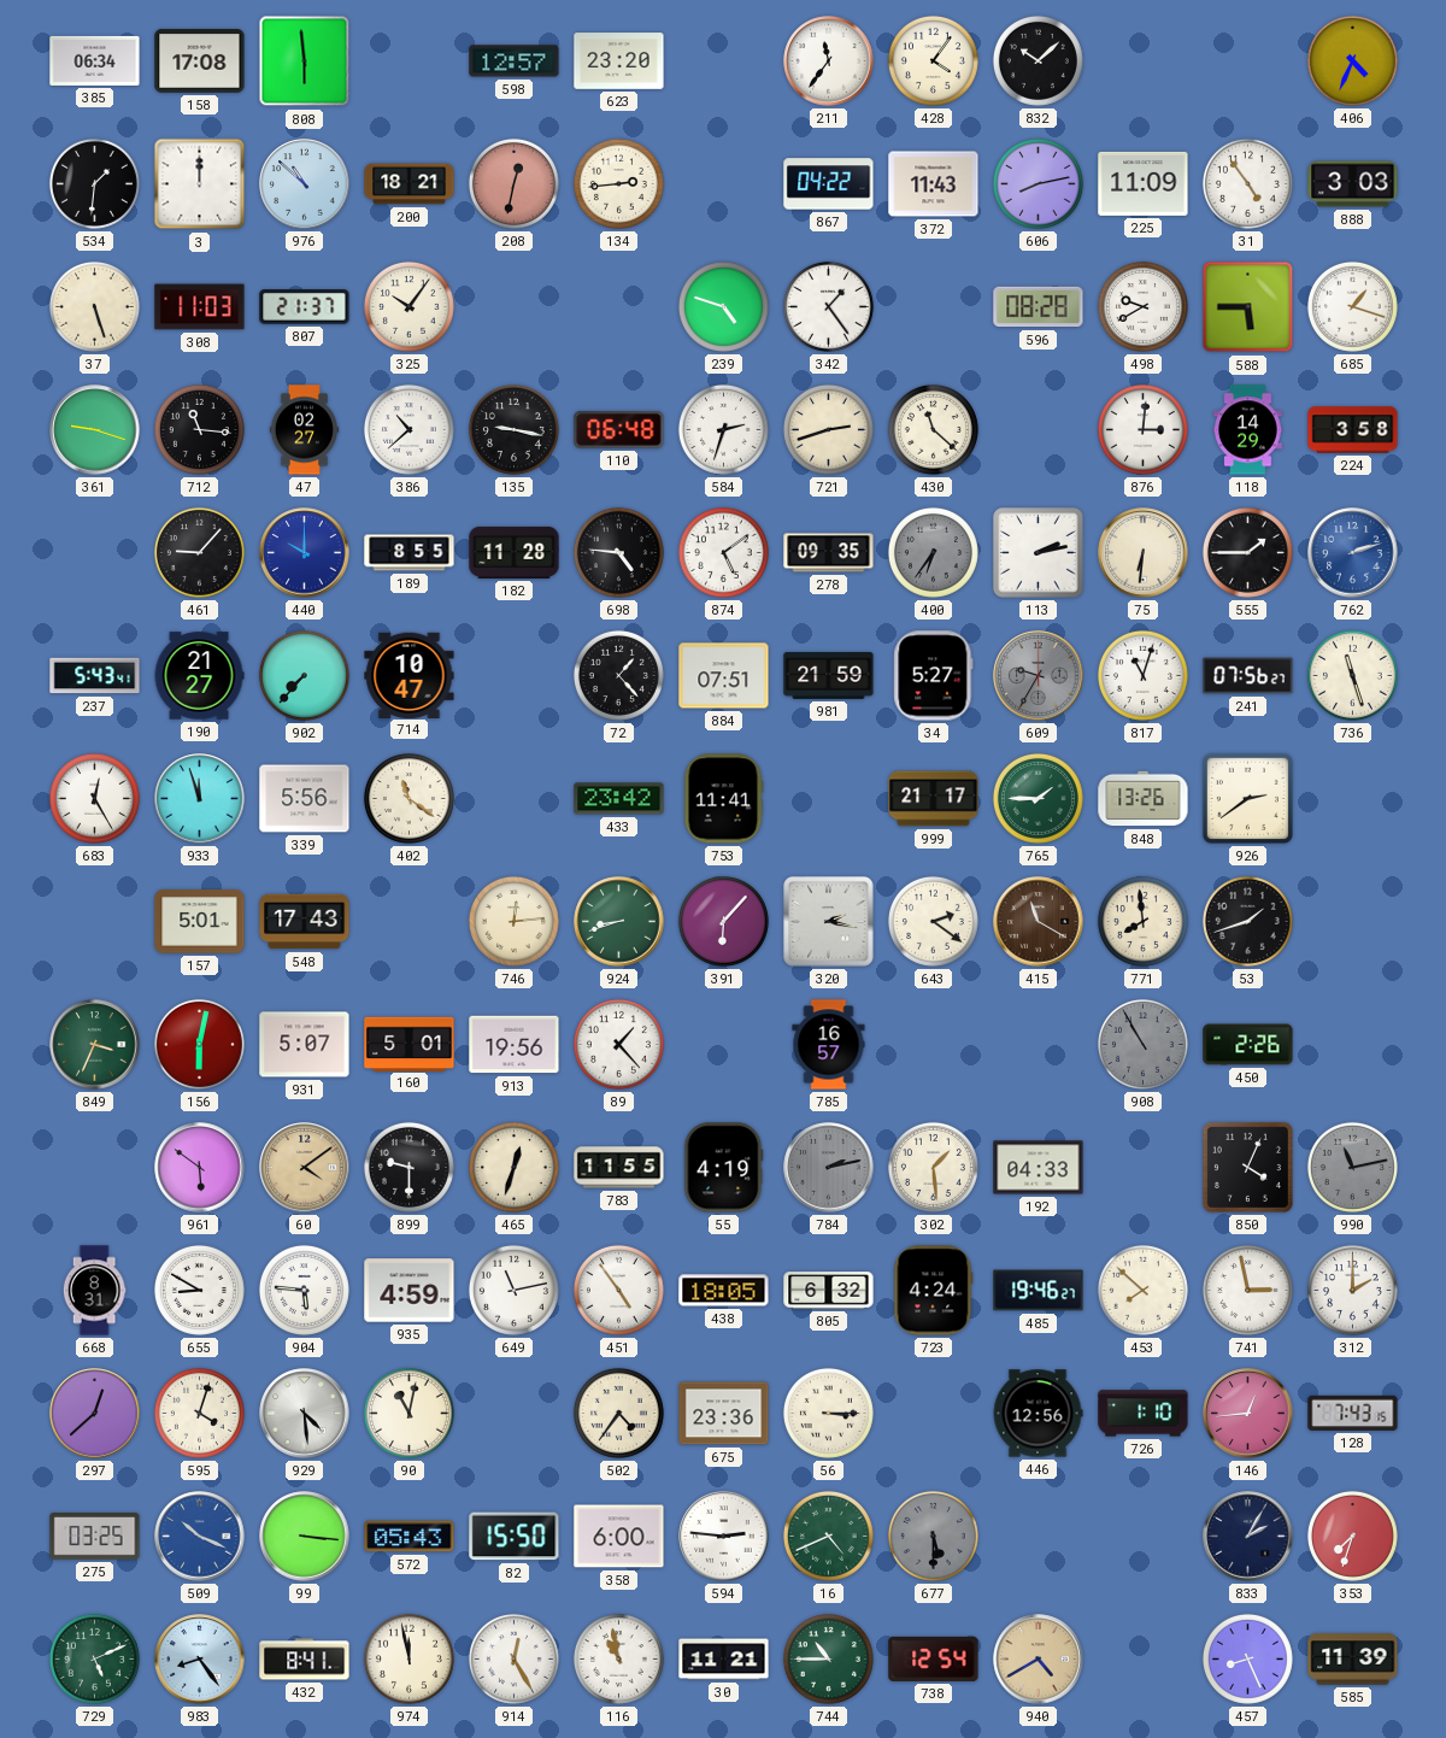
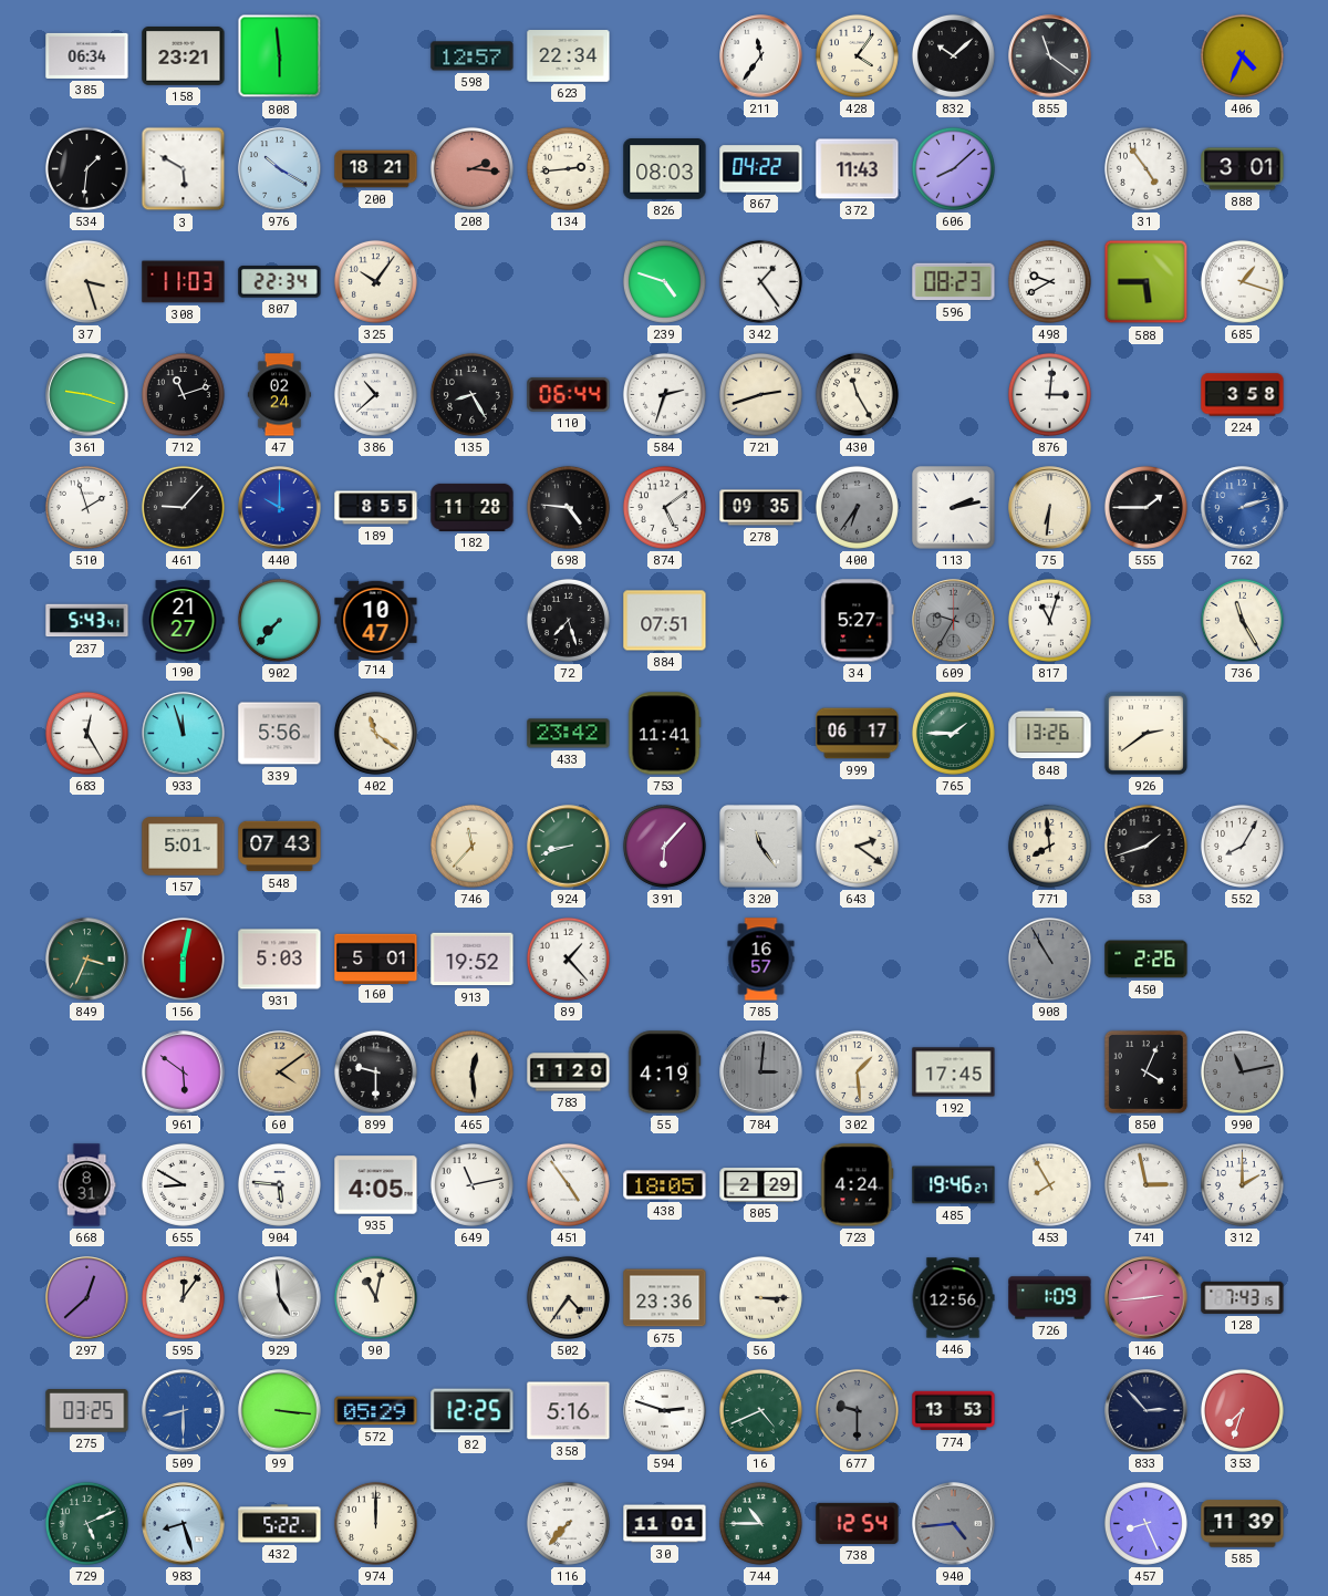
158: 17:08 -> 23:21 (184, 56)
623: 23:20 -> 22:34 (569, 56)
855: none -> 11:21 (1050, 56)
3: 12:00 -> 5:50 (184, 169)
976: 10:52 -> 10:20 (280, 169)
208: 12:32 -> 2:16 (471, 168)
826: none -> 08:03 (665, 169)
606: 8:13 -> 8:08 (953, 168)
225: 11:09 -> none (1144, 183)
888: 3:03 -> 3:01 (1243, 169)
37: 5:27 -> 3:27 (86, 281)
807: 21:37 -> 22:34 (280, 282)
596: 08:28 -> 08:23 (954, 282)
712: 11:16 -> 11:12 (183, 394)
47: 02:27 -> 02:24 (279, 395)
135: 9:17 -> 8:25 (471, 394)
110: 06:48 -> 06:44 (569, 394)
430: 11:22 -> 11:25 (857, 394)
118: 14:29 -> none (1248, 430)
510: none -> 1:57 (86, 507)
72: 1:23 -> 7:27 (568, 620)
981: 21:59 -> none (829, 675)
241: 07:56 -> none (1248, 676)
736: 11:27 -> 11:25 (1242, 620)
999: 21:17 -> 06:17 (858, 734)
548: 17:43 -> 07:43 (280, 847)
746: 12:14 -> 11:37 (471, 846)
320: 2:17 -> 11:24 (761, 847)
415: 11:20 -> none (1039, 922)
552: none -> 8:05 (1242, 846)
931: 5:07 -> 5:03 (280, 960)
913: 19:56 -> 19:52 (473, 960)
465: 12:33 -> 12:29 (471, 1071)
783: 11:55 -> 11:20 (569, 1072)
784: 2:13 -> 3:01 (761, 1072)
192: 04:33 -> 17:45 (954, 1072)
935: 4:59 -> 4:05 (376, 1185)
805: 6:32 -> 2:29 (761, 1185)
453: 7:52 -> 7:55 (1049, 1184)
595: 4:03 -> 12:06 (183, 1297)
929: 4:29 -> 4:59 (280, 1298)
726: 1:10 -> 1:09 (1050, 1298)
146: 12:44 -> 2:44 (1147, 1298)
509: 10:19 -> 8:30 (184, 1411)
572: 05:43 -> 05:29 (376, 1411)
82: 15:50 -> 12:25 (473, 1411)
358: 6:00 -> 5:16 (569, 1411)
594: 2:46 -> 2:48 (665, 1411)
677: 5:30 -> 9:30 (857, 1410)
774: none -> 13:53 (954, 1411)
833: 2:05 -> 2:53 (1147, 1411)
983: 8:24 -> 8:27 (184, 1524)
432: 8:41 -> 5:22 (280, 1524)
974: 11:58 -> 12:00 (375, 1523)
914: 12:25 -> none (513, 1658)
116: 10:58 -> 7:37 (568, 1523)
30: 11:21 -> 11:01 (665, 1524)
940: 4:40 -> 4:44 (954, 1524)
940 dial: champagne -> grey (954, 1524)
